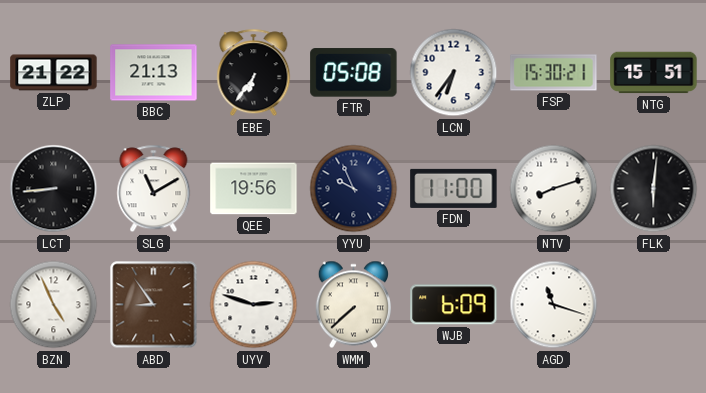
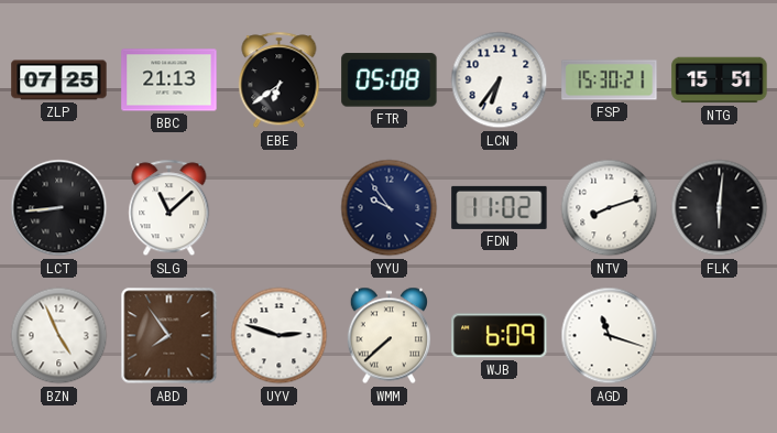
ZLP: 21:22 -> 07:25 (59, 80)
EBE: 6:36 -> 6:39 (280, 80)
SLG: 11:10 -> 11:08 (169, 208)
QEE: 19:56 -> none (254, 189)
YYU: 9:56 -> 9:54 (390, 208)
FDN: 11:00 -> 11:02 (500, 207)
ABD: 8:54 -> 7:54 (169, 336)
